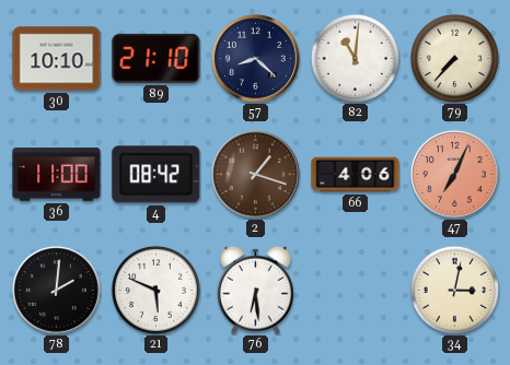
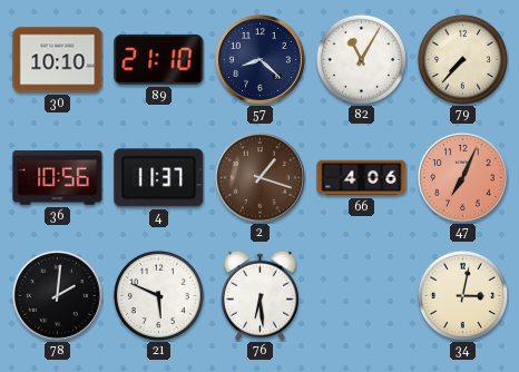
82: 11:01 -> 11:05 (361, 59)
36: 11:00 -> 10:56 (58, 178)
4: 08:42 -> 11:37 (159, 178)
